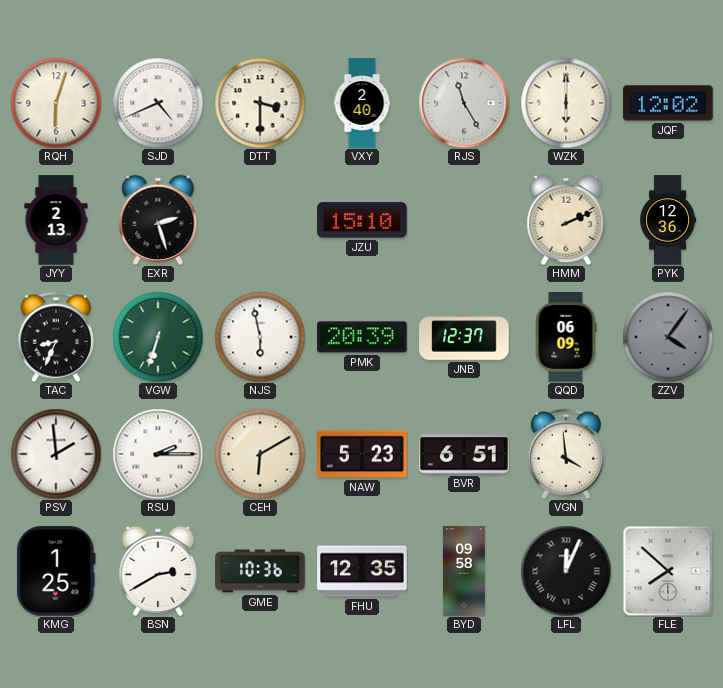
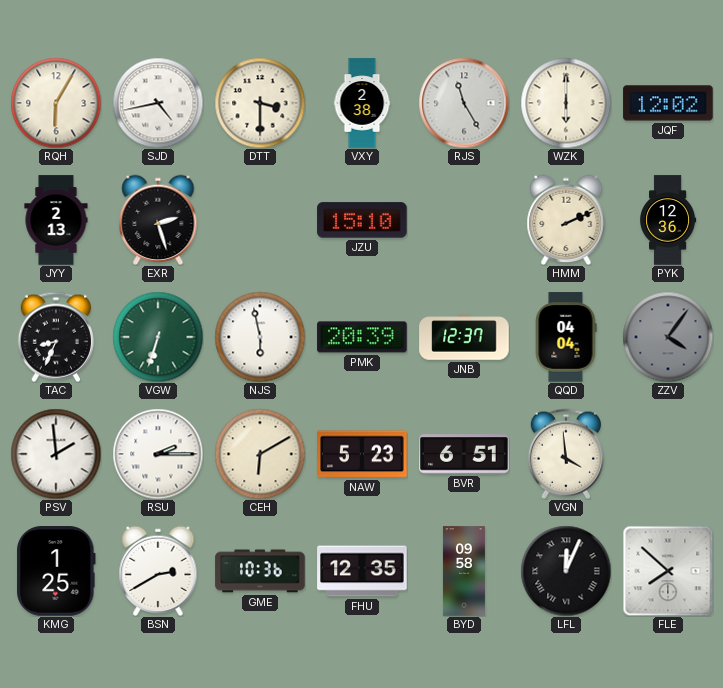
RQH: 6:03 -> 6:05 (56, 103)
SJD: 4:41 -> 4:43 (158, 103)
VXY: 2:40 -> 2:38 (362, 103)
QQD: 06:09 -> 04:04 (566, 337)
